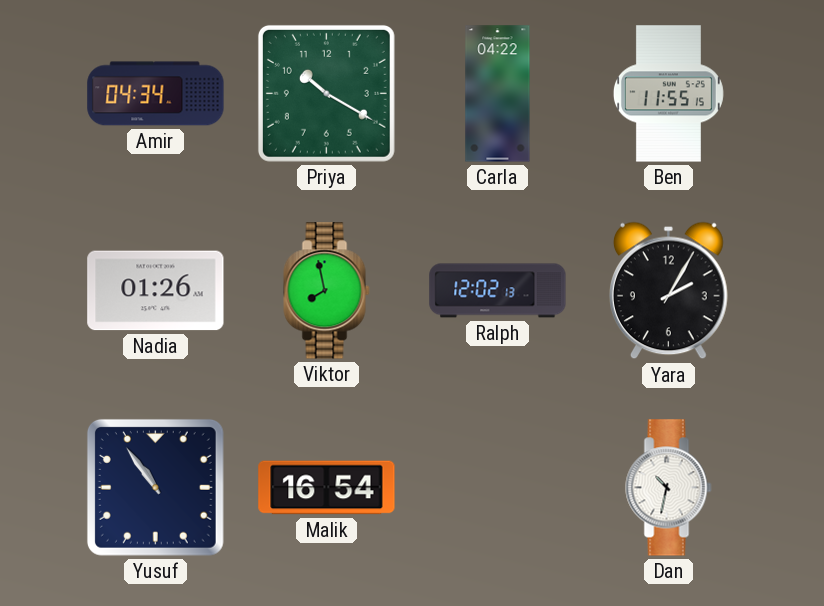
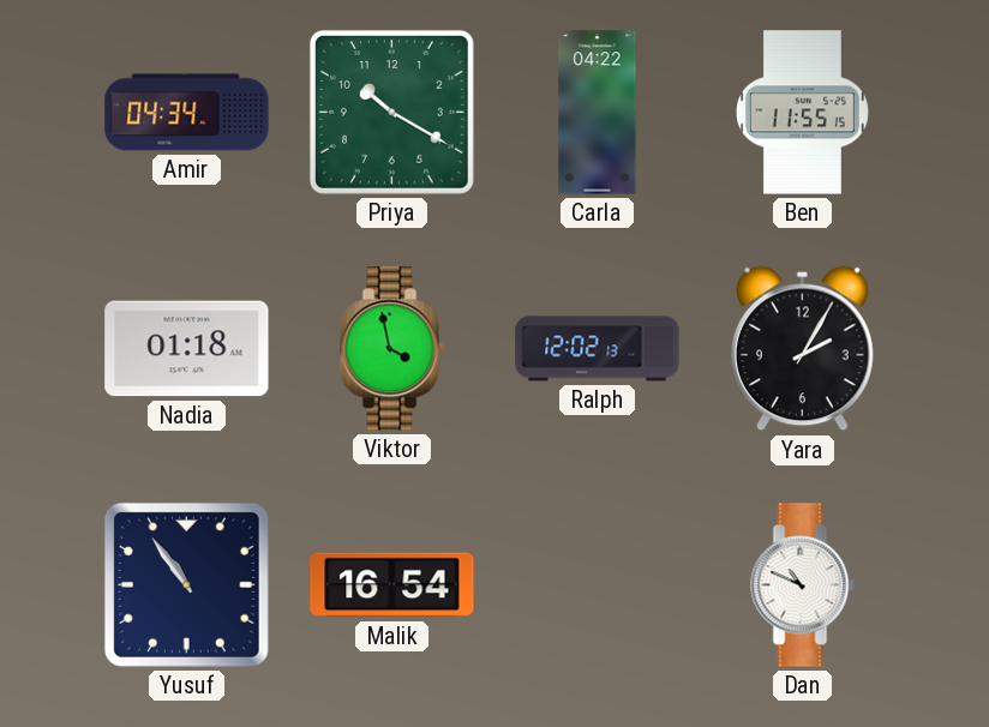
Nadia: 01:26 -> 01:18 (187, 349)
Viktor: 7:58 -> 3:58 (392, 349)
Dan: 10:32 -> 10:49 (803, 585)
